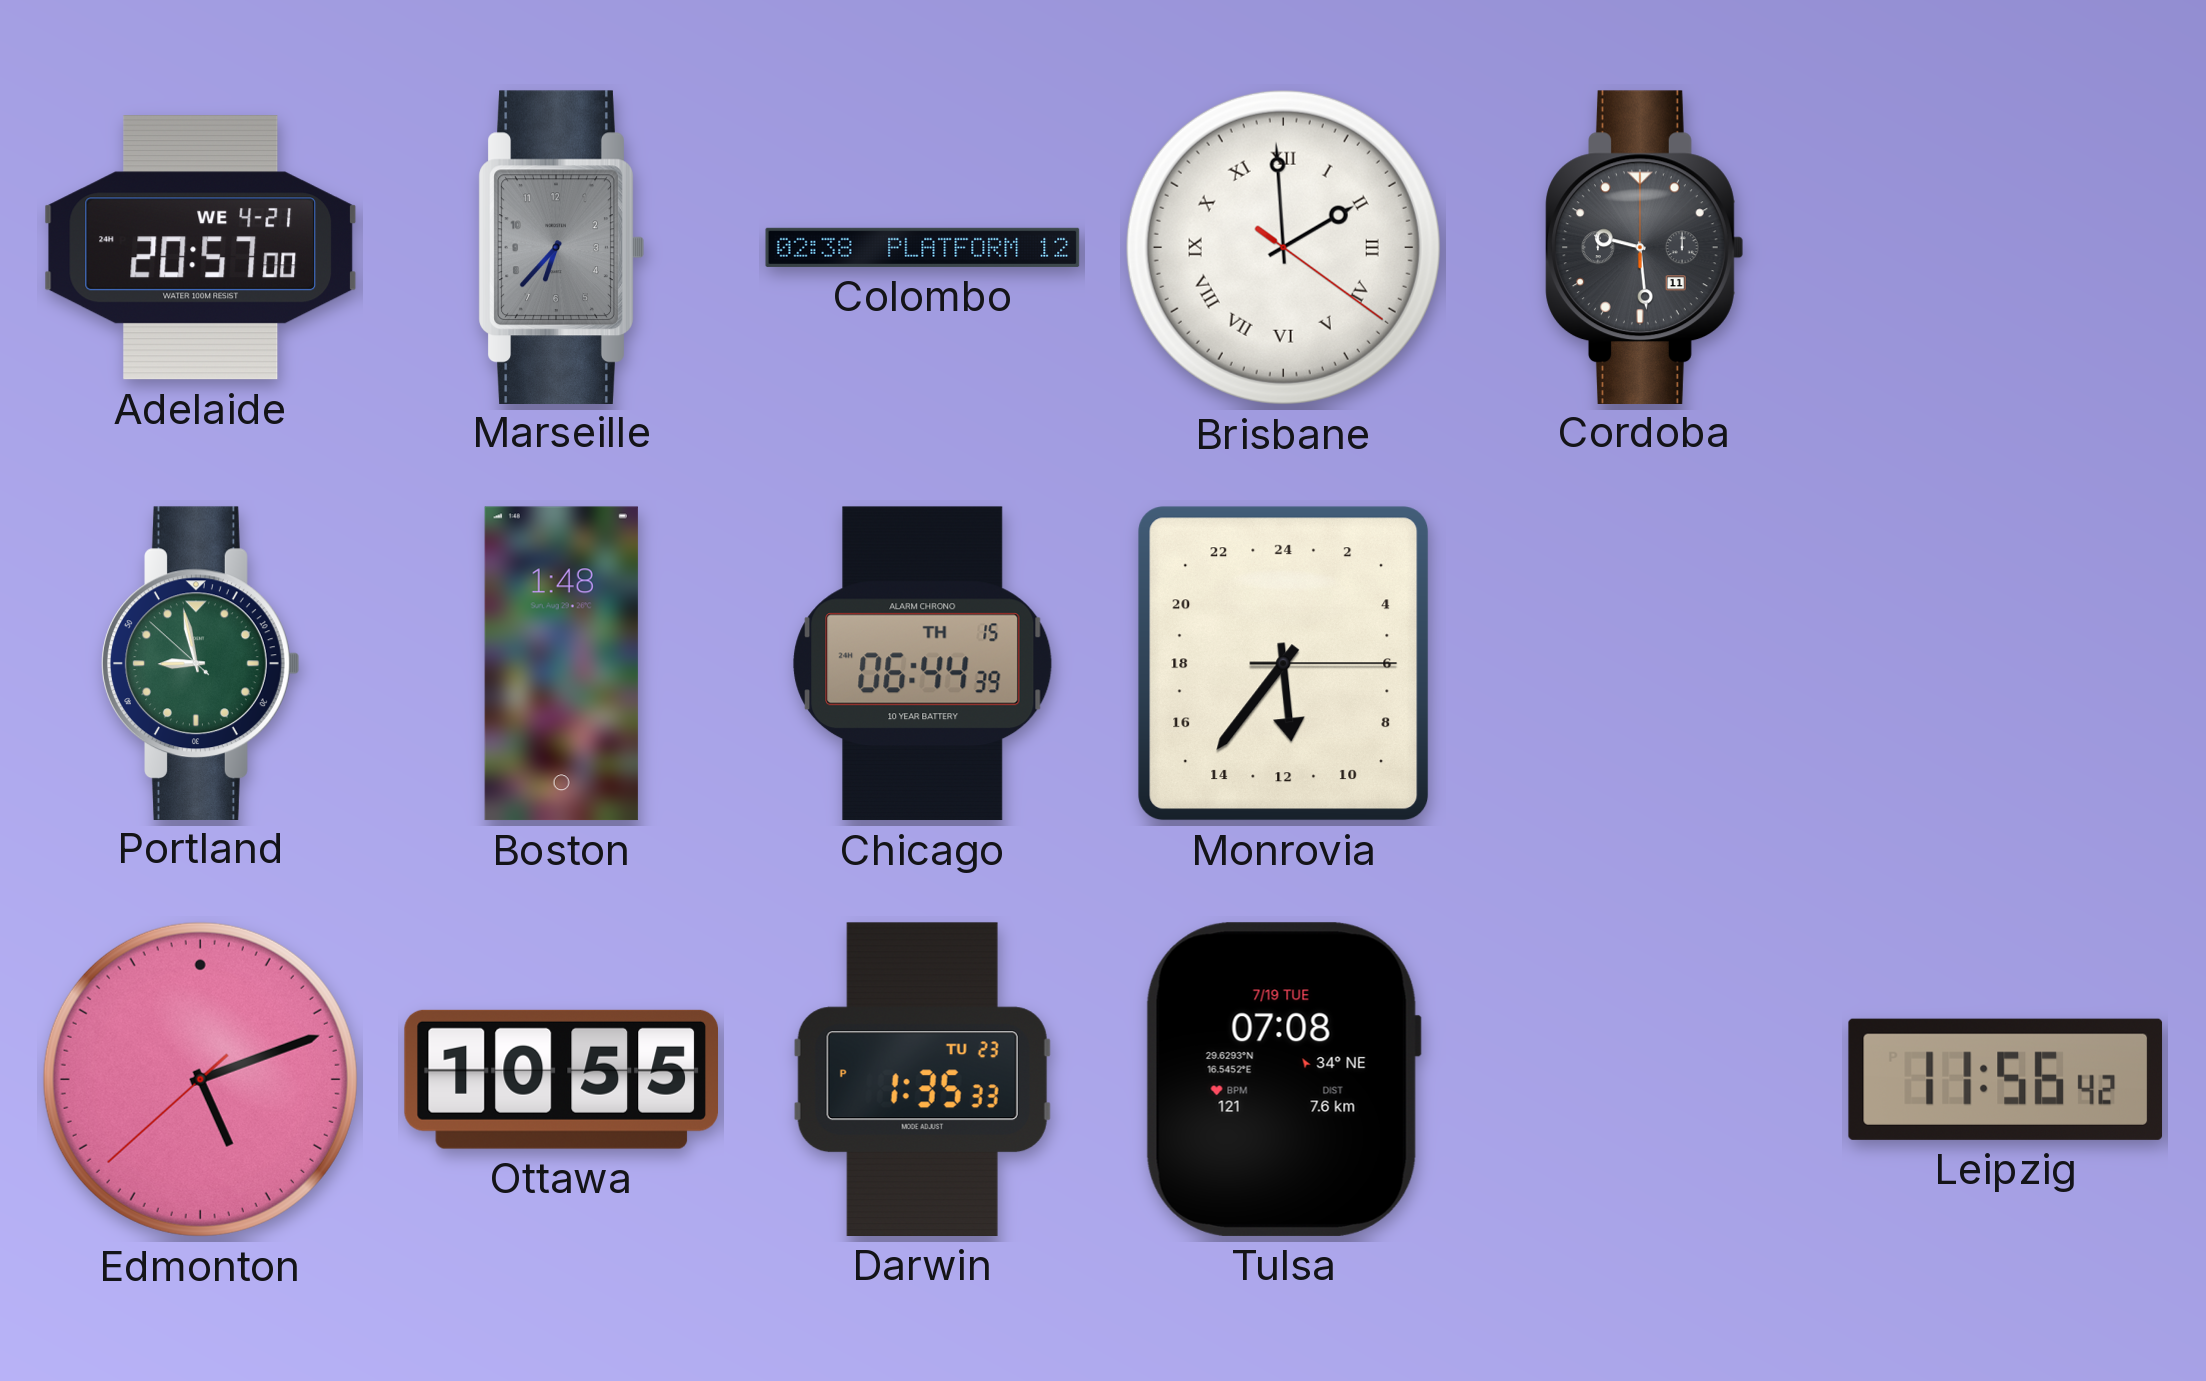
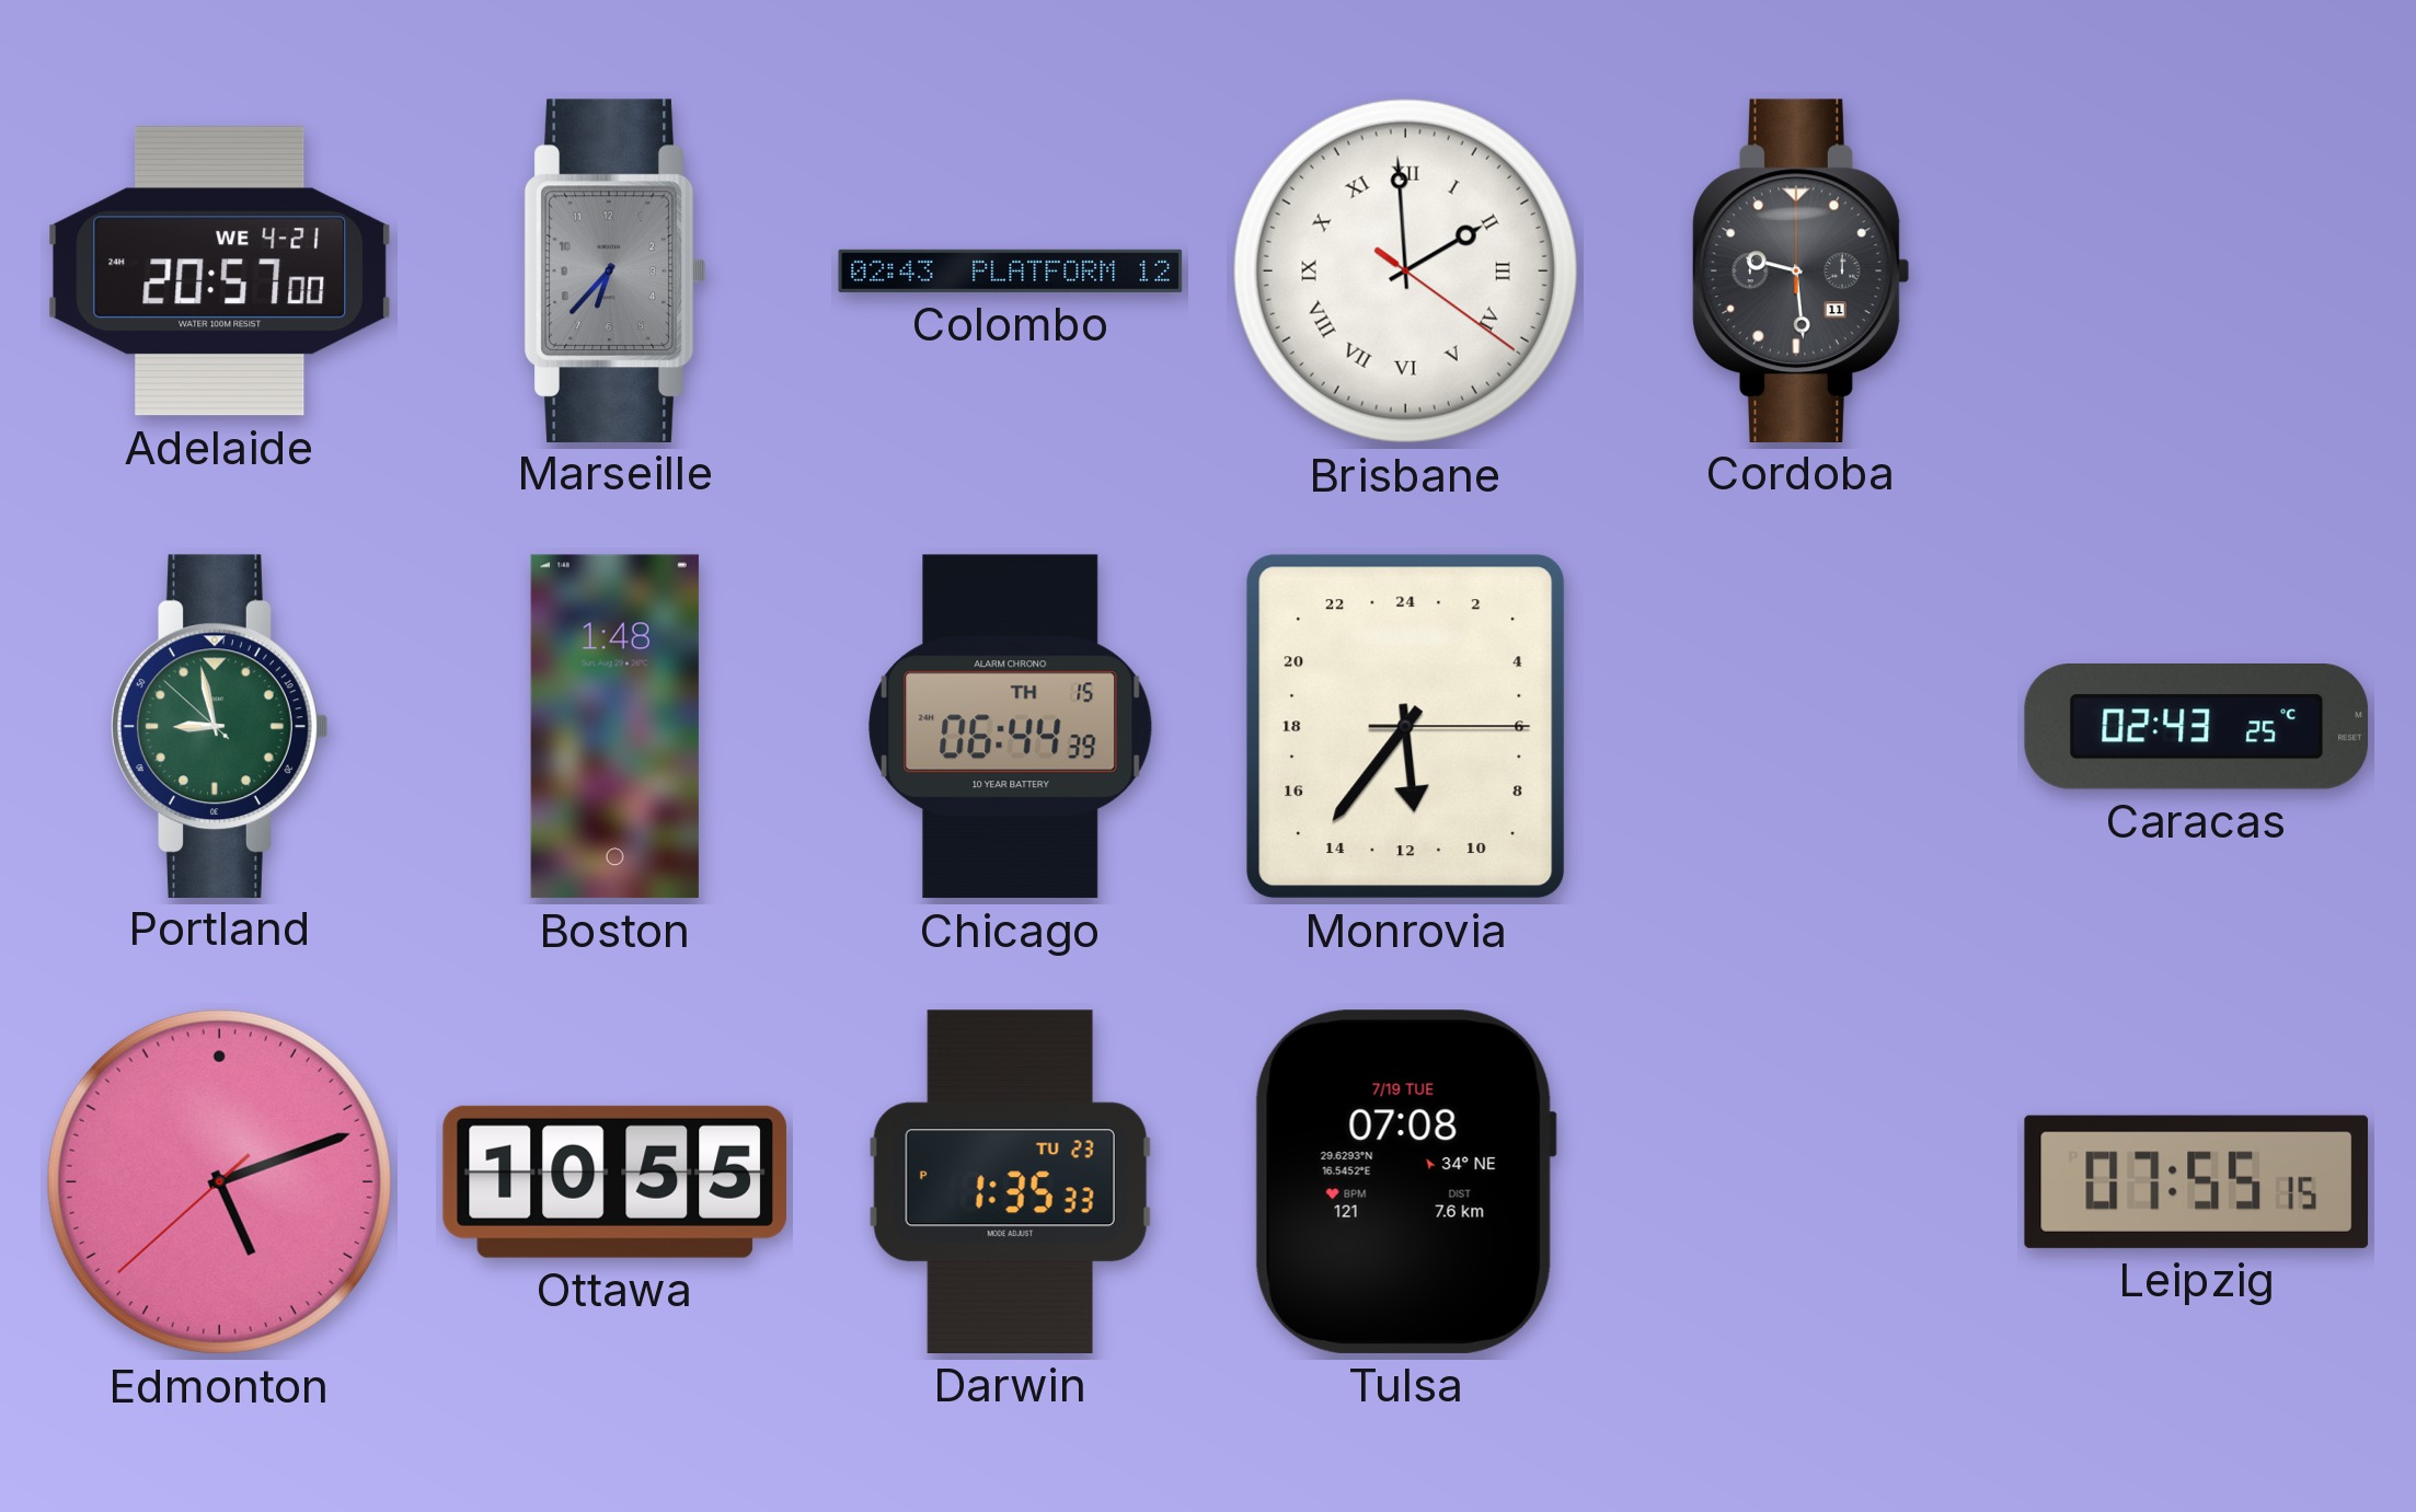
Colombo: 02:38 -> 02:43 (1011, 270)
Caracas: none -> 02:43 (2197, 727)
Leipzig: 11:56 -> 07:55 (2197, 1181)
